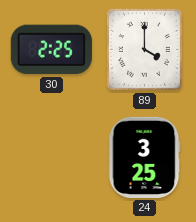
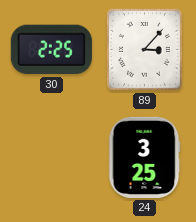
89: 4:00 -> 3:07 (144, 49)
